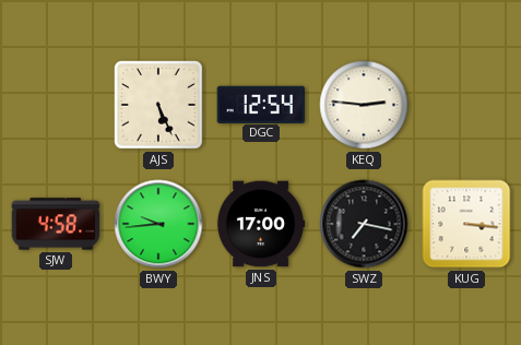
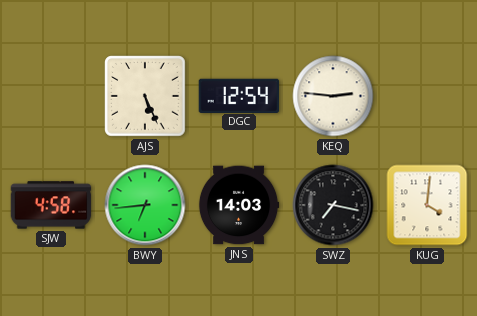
BWY: 9:44 -> 6:44 (145, 205)
JNS: 17:00 -> 14:03 (239, 205)
KUG: 3:16 -> 4:01 (427, 205)
